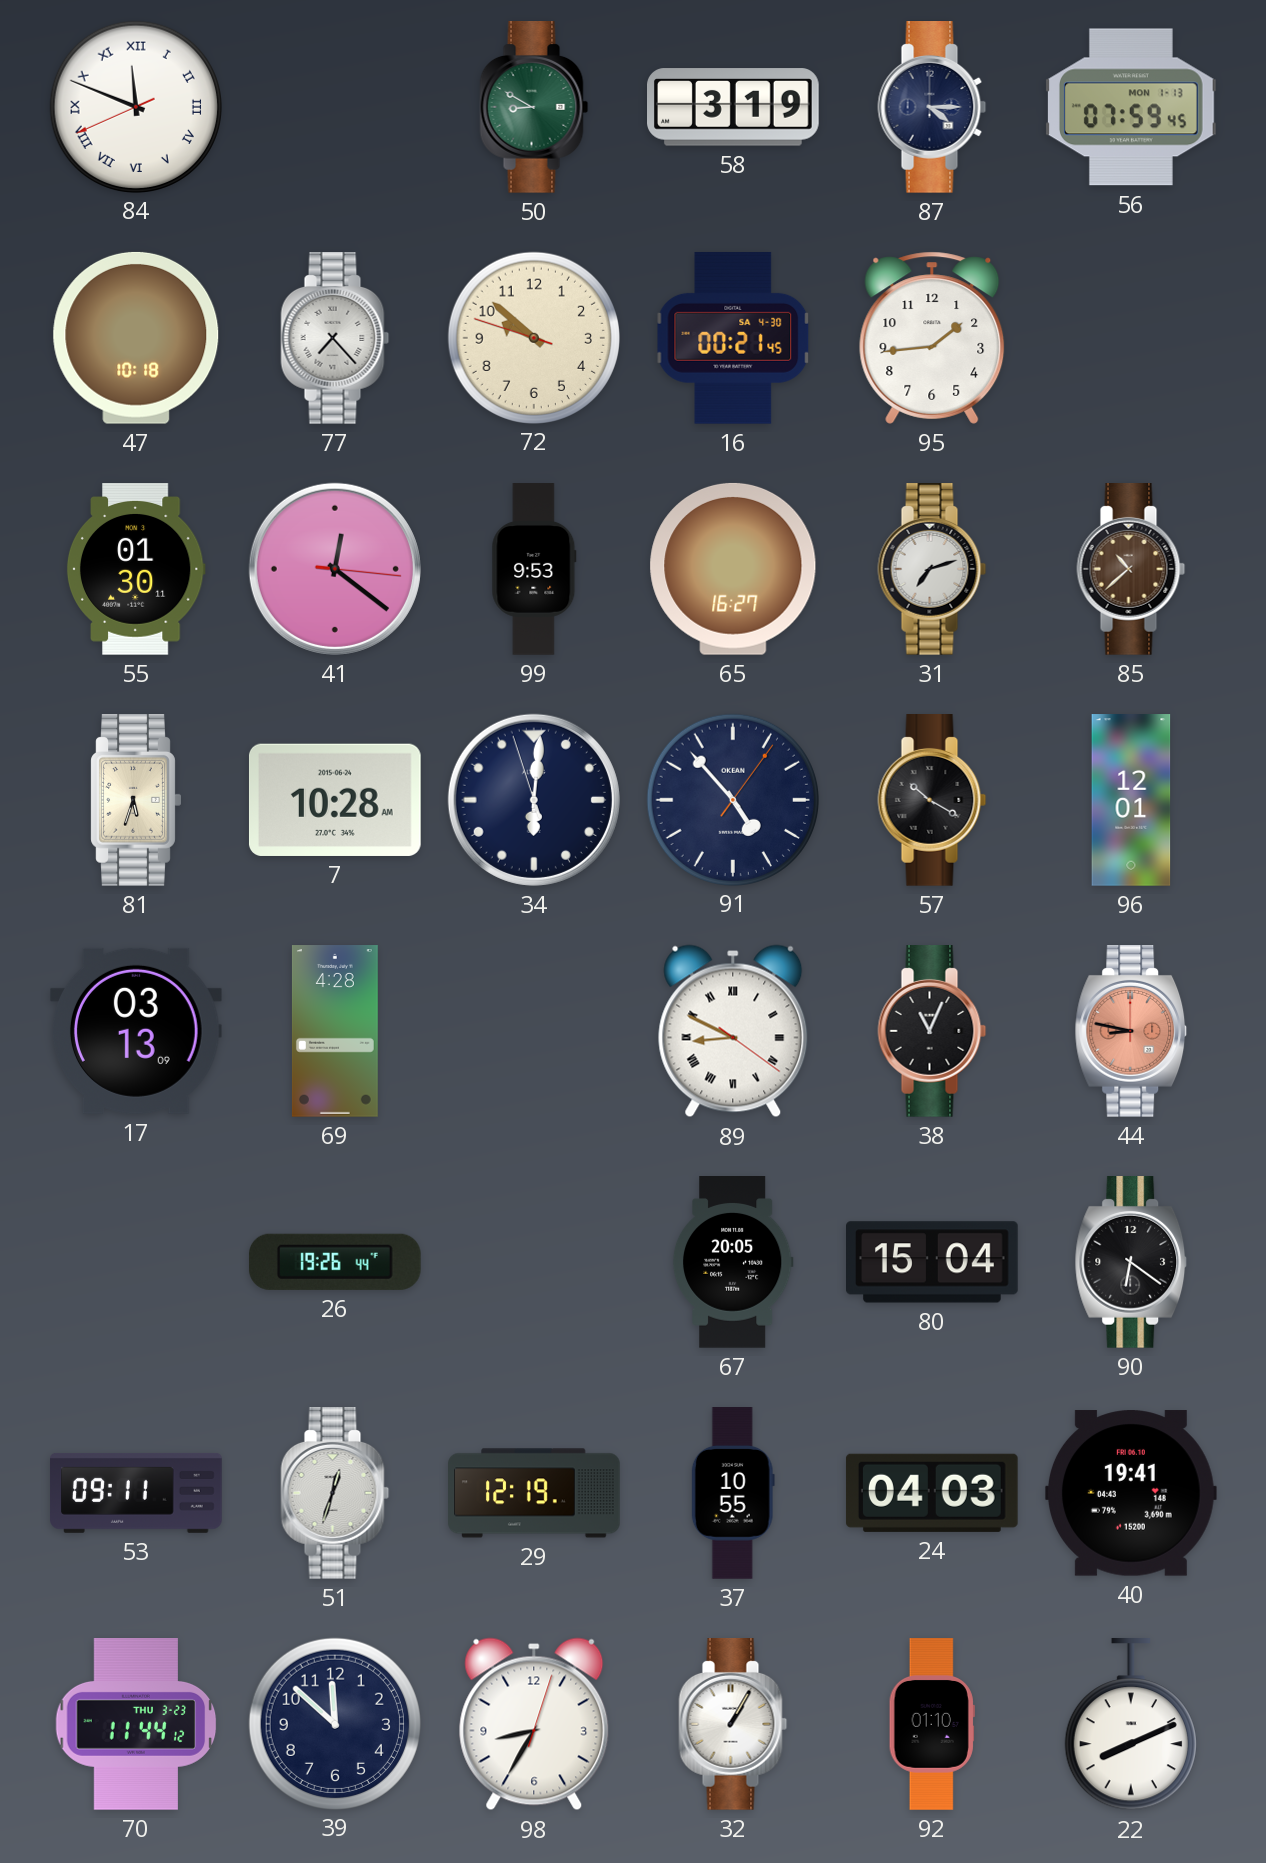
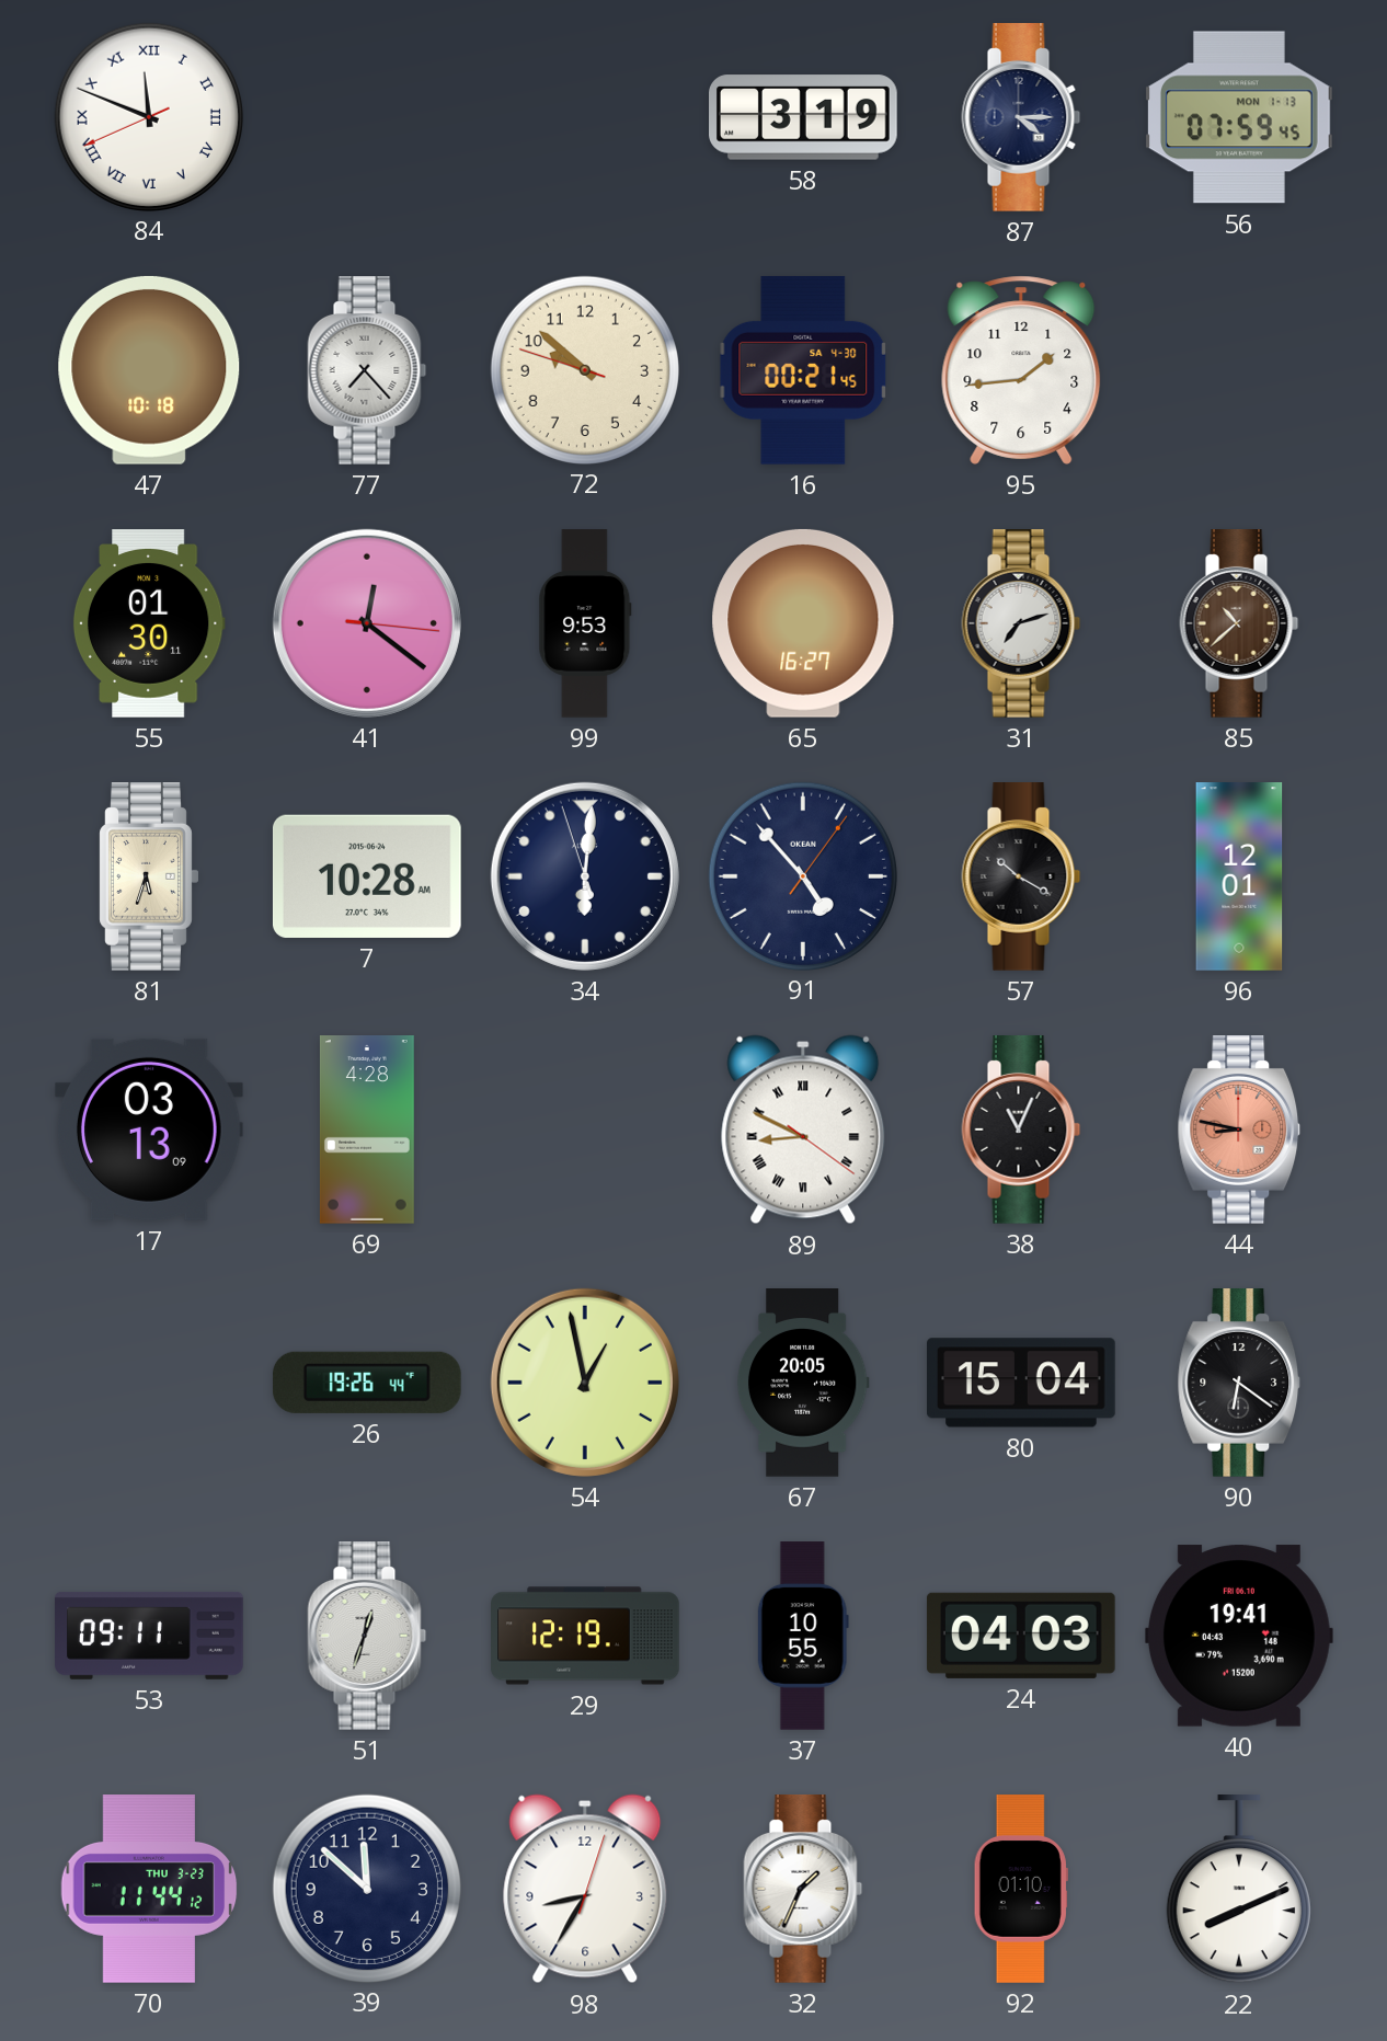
50: 8:50 -> none (534, 108)
54: none -> 12:58 (585, 1383)
32: 1:05 -> 1:34 (803, 1890)
